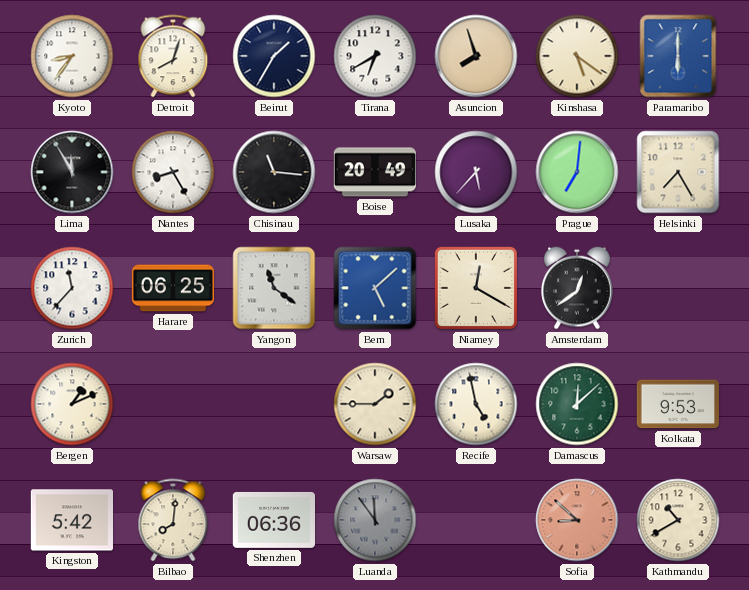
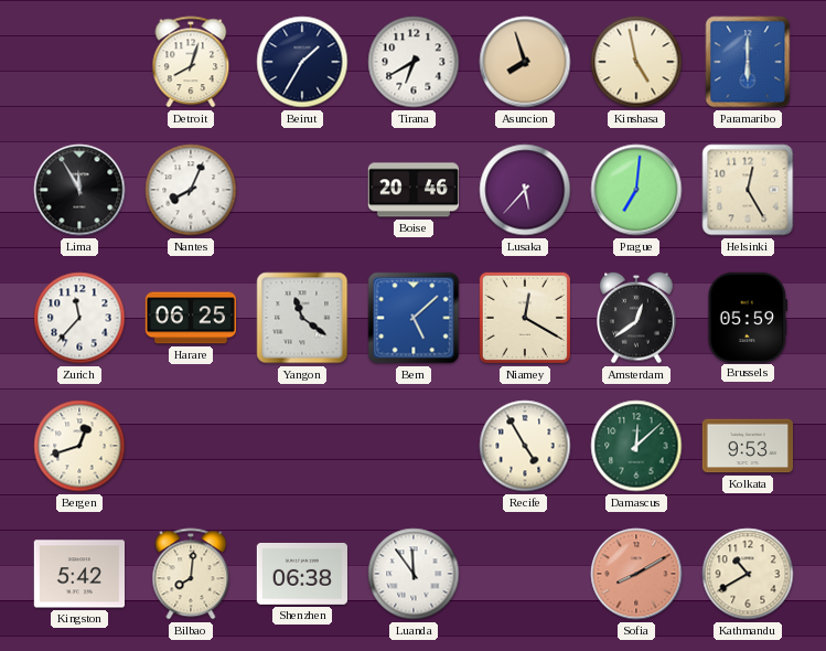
Kyoto: 8:36 -> none (72, 56)
Kinshasa: 5:21 -> 4:58 (636, 62)
Nantes: 8:25 -> 8:04 (191, 190)
Chisinau: 11:16 -> none (274, 172)
Boise: 20:49 -> 20:46 (412, 190)
Helsinki: 7:25 -> 12:25 (748, 190)
Brussels: none -> 05:59 (748, 317)
Bergen: 1:11 -> 12:42 (79, 446)
Warsaw: 1:45 -> none (375, 404)
Recife: 4:58 -> 4:55 (525, 446)
Shenzhen: 06:36 -> 06:38 (301, 574)
Luanda dial: grey -> white (414, 574)
Sofia: 8:52 -> 8:10 (636, 574)
